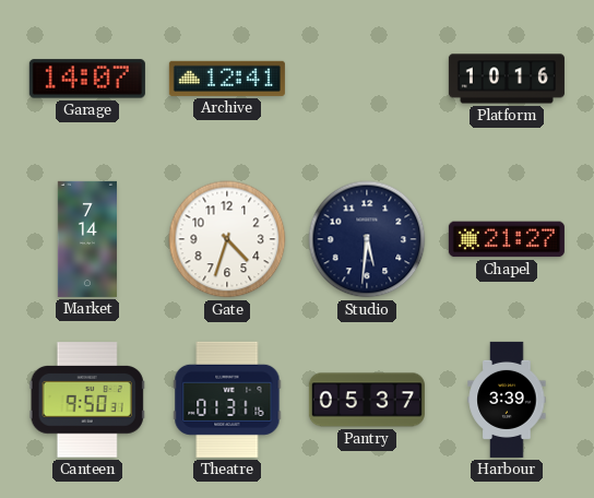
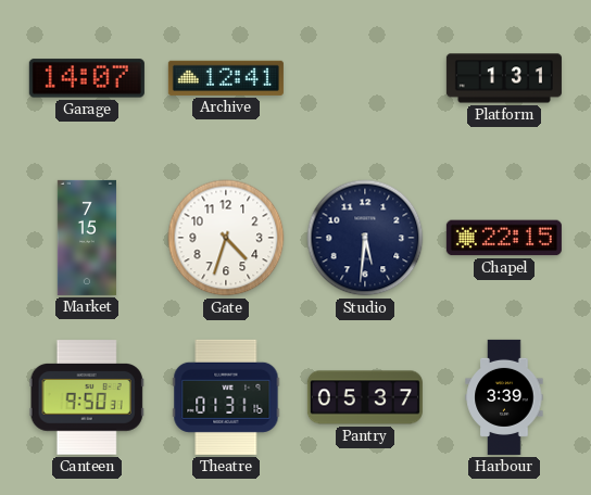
Platform: 10:16 -> 1:31 (504, 78)
Market: 7:14 -> 7:15 (87, 238)
Chapel: 21:27 -> 22:15 (504, 238)
